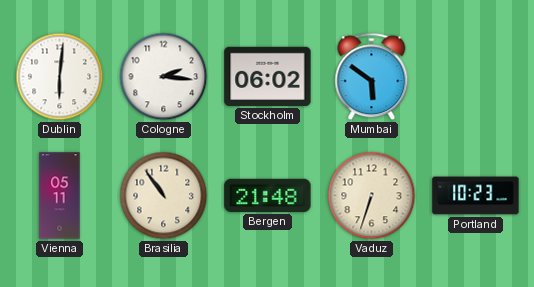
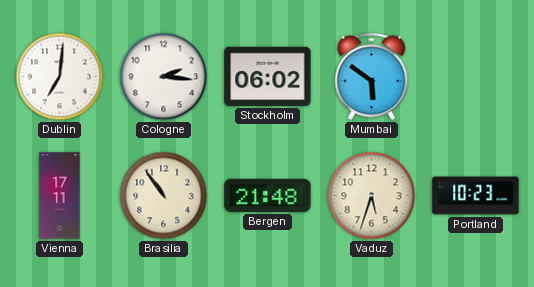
Dublin: 6:01 -> 7:01 (60, 77)
Vienna: 05:11 -> 17:11 (60, 196)
Vaduz: 6:33 -> 5:33 (372, 196)
